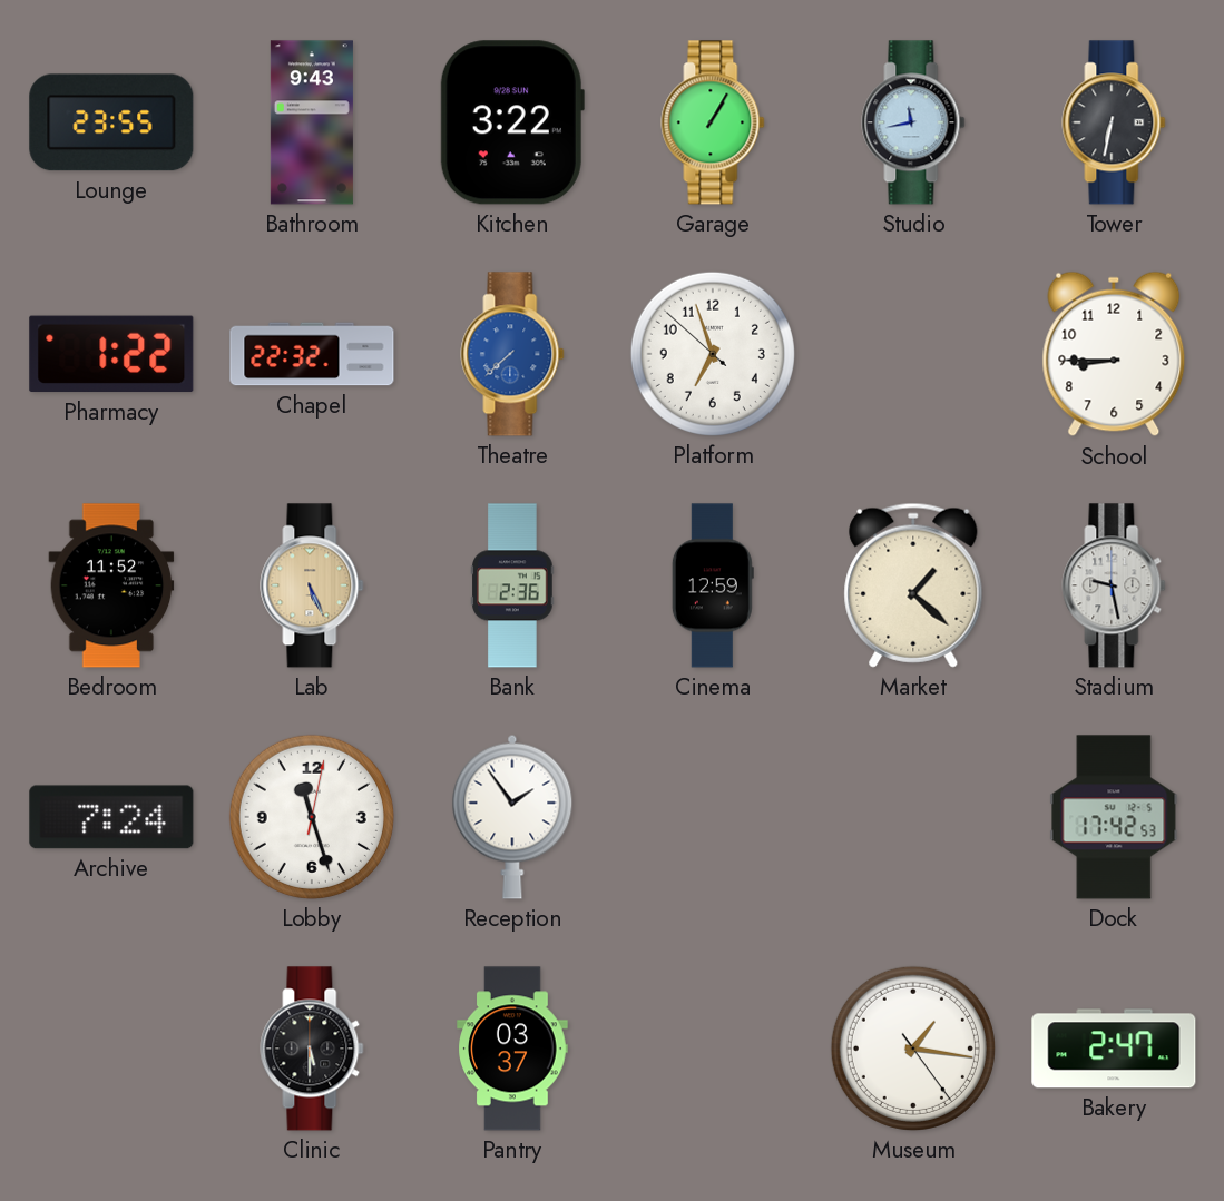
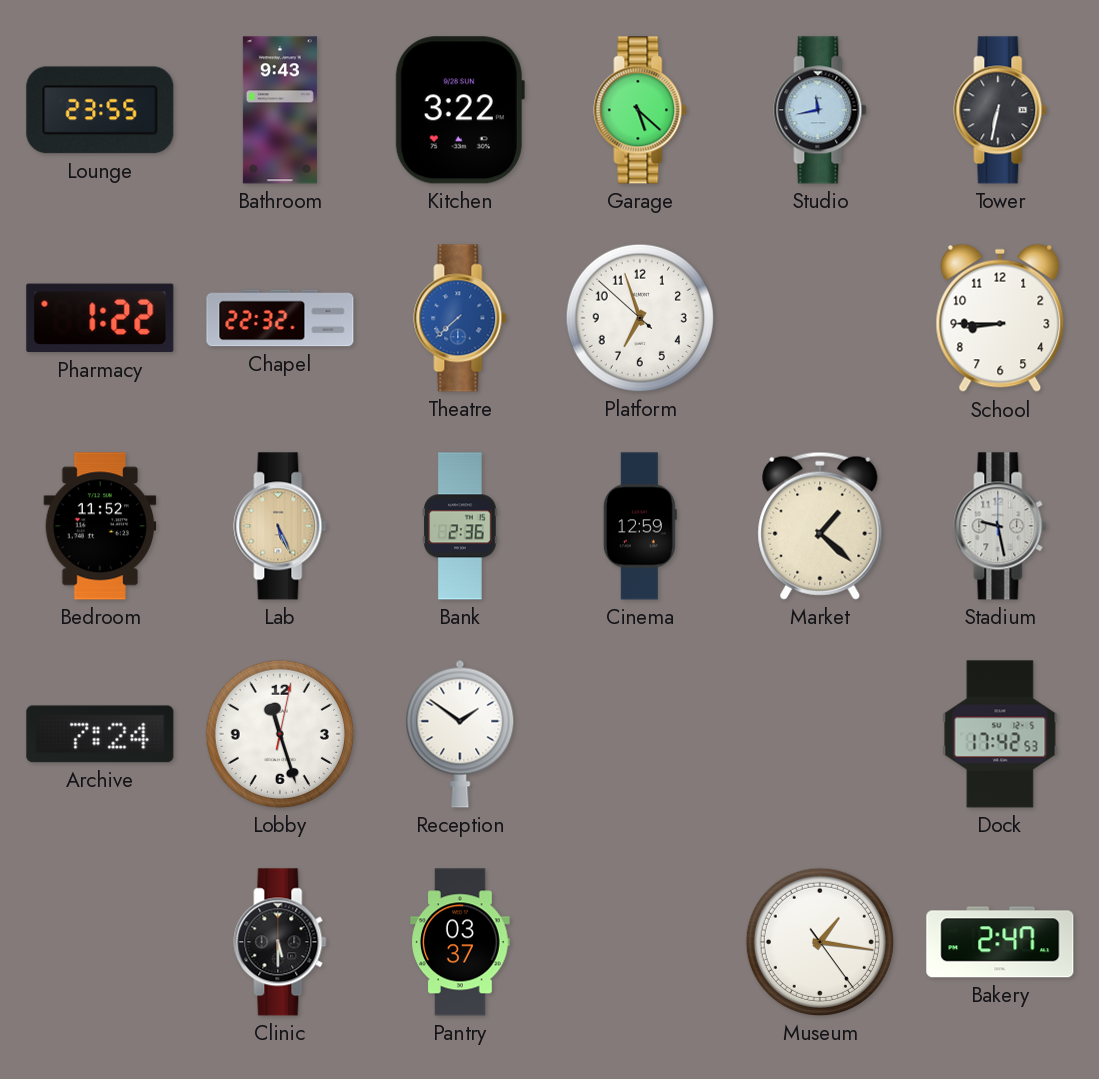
Garage: 1:05 -> 5:22 (640, 110)
Reception: 1:54 -> 1:51 (460, 734)
